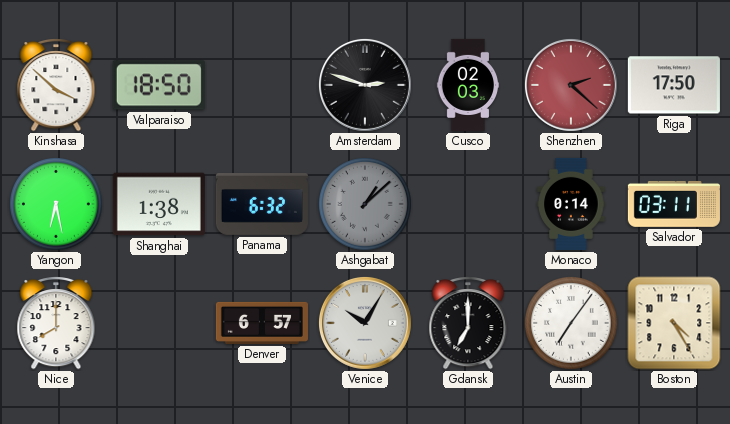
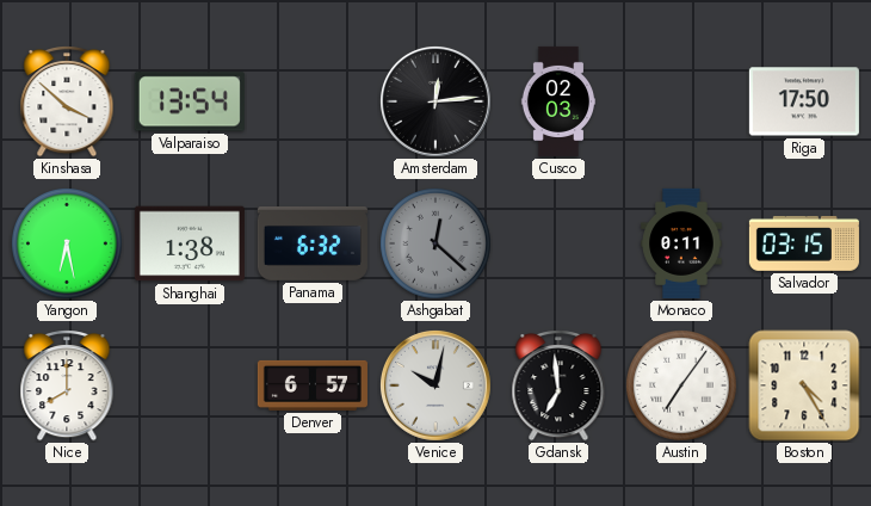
Valparaiso: 18:50 -> 13:54 (190, 101)
Amsterdam: 2:48 -> 12:14 (435, 101)
Shenzhen: 2:22 -> none (571, 85)
Ashgabat: 1:08 -> 12:22 (437, 245)
Monaco: 0:14 -> 0:11 (681, 243)
Salvador: 03:11 -> 03:15 (804, 243)
Venice: 10:05 -> 10:02 (435, 385)
Gdansk: 7:00 -> 6:59 (558, 387)
